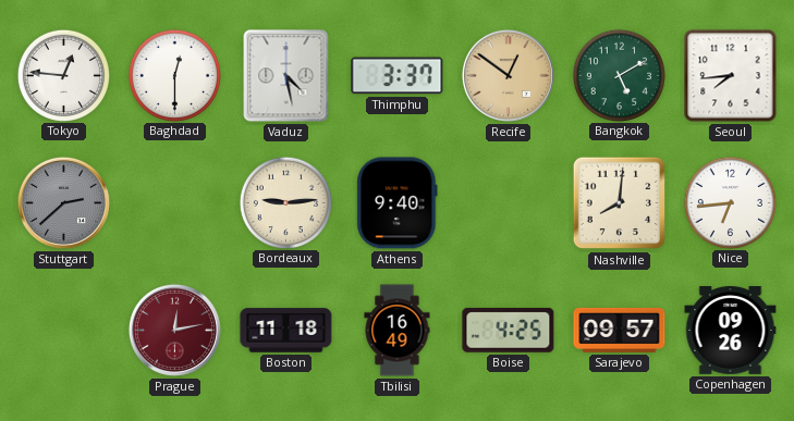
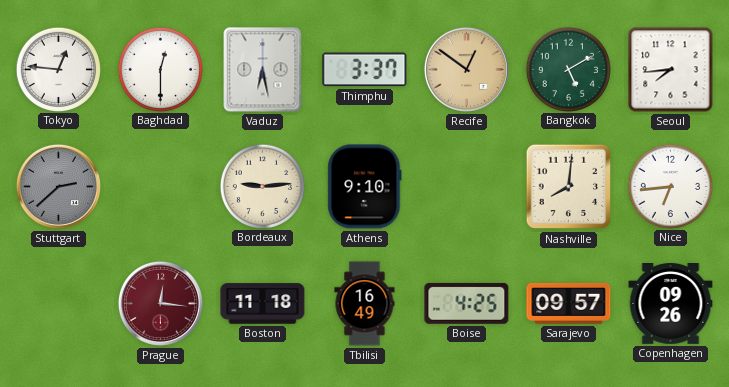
Vaduz: 4:28 -> 6:28 (263, 70)
Athens: 9:40 -> 9:10 (365, 187)
Prague: 12:13 -> 12:16 (160, 303)
